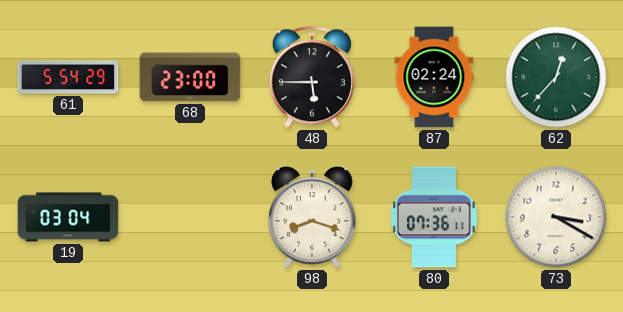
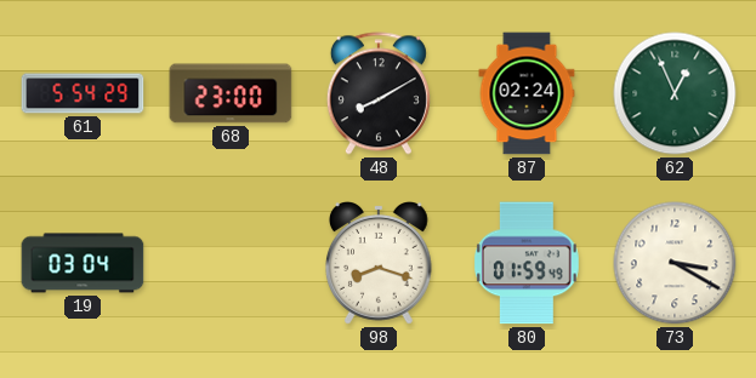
48: 5:45 -> 8:10 (379, 93)
62: 12:37 -> 12:56 (675, 93)
80: 07:36 -> 01:59 (527, 263)
